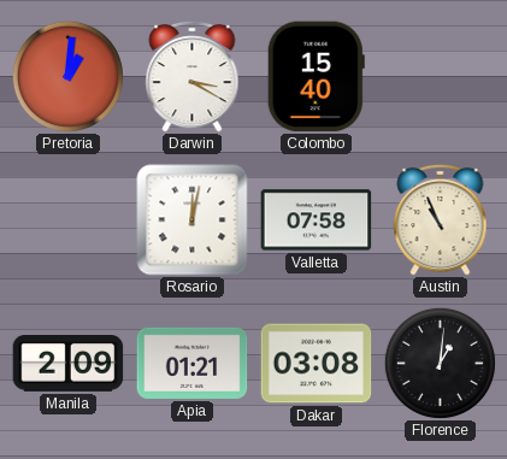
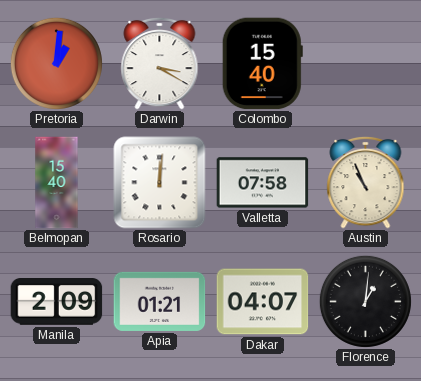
Belmopan: none -> 15:40 (57, 183)
Rosario: 12:02 -> 12:01 (160, 183)
Dakar: 03:08 -> 04:07 (263, 302)
